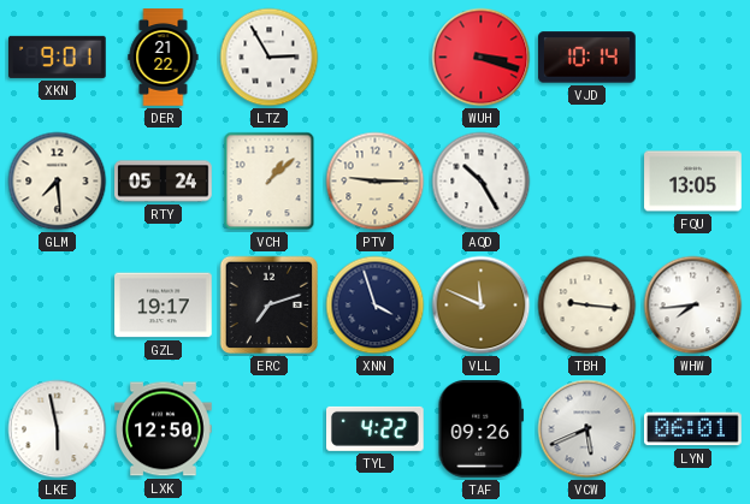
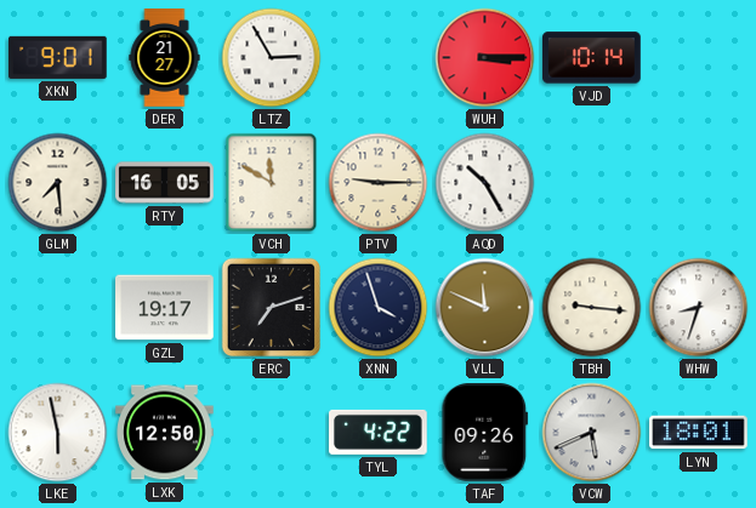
DER: 21:22 -> 21:27 (165, 58)
WUH: 3:18 -> 3:15 (485, 58)
RTY: 05:24 -> 16:05 (165, 183)
VCH: 1:08 -> 11:50 (272, 183)
FQU: 13:05 -> none (693, 182)
WHW: 7:44 -> 8:33 (699, 308)
LYN: 06:01 -> 18:01 (699, 433)
